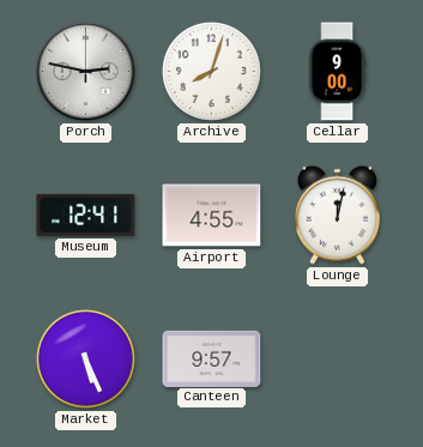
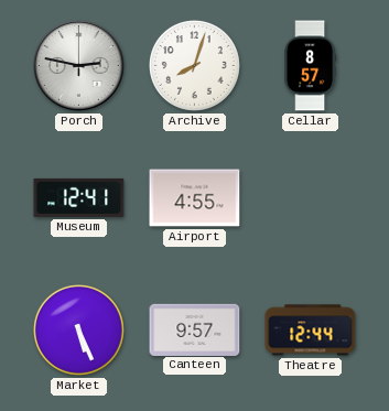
Cellar: 9:00 -> 8:57 (311, 66)
Lounge: 12:02 -> none (337, 215)
Theatre: none -> 12:44 (311, 331)
